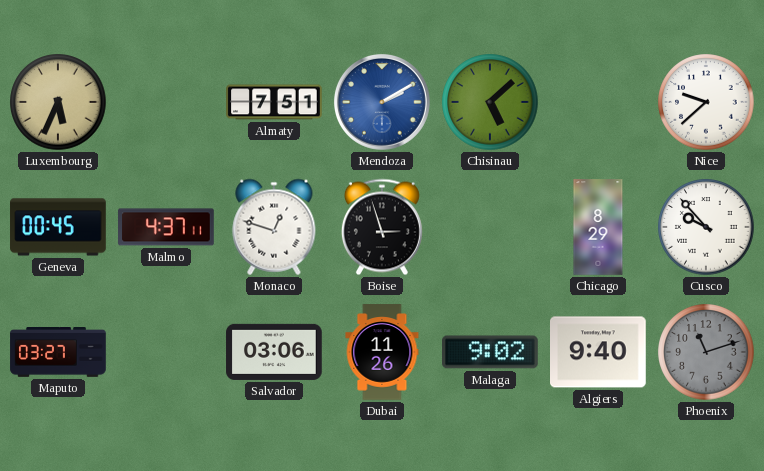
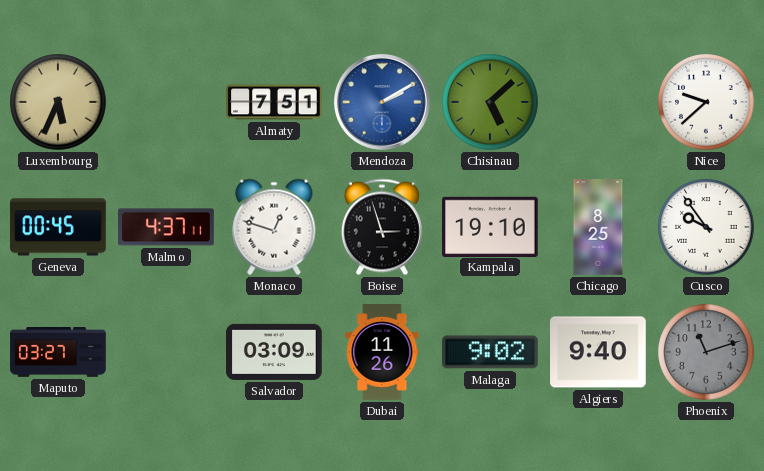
Kampala: none -> 19:10 (490, 226)
Chicago: 8:29 -> 8:25 (598, 227)
Cusco: 9:53 -> 9:54 (706, 227)
Salvador: 03:06 -> 03:09 (274, 352)
